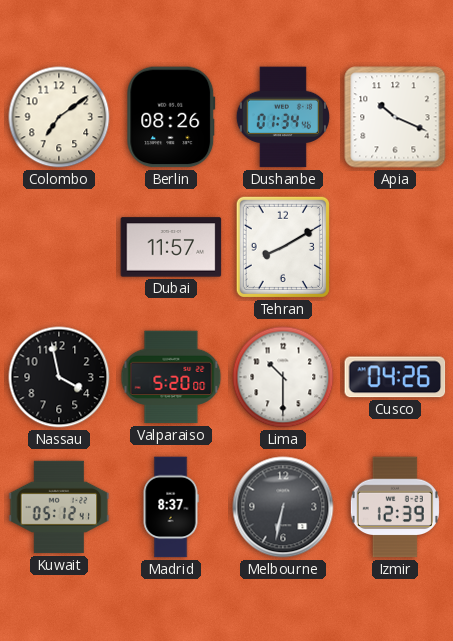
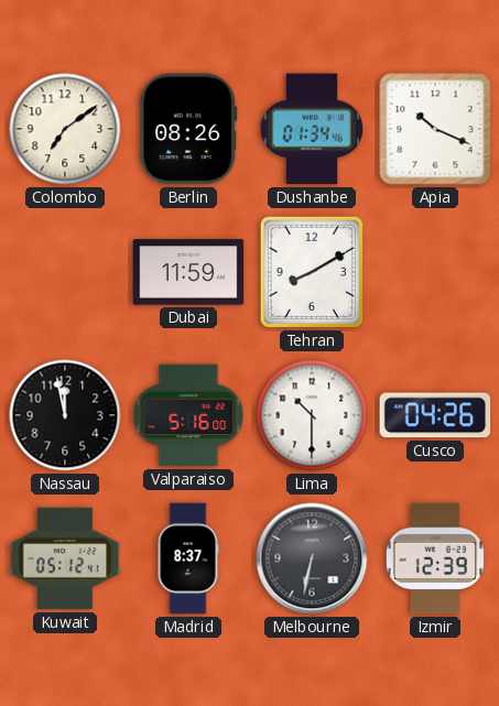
Dubai: 11:57 -> 11:59 (188, 272)
Nassau: 3:58 -> 11:58 (65, 415)
Valparaiso: 5:20 -> 5:16 (188, 415)
